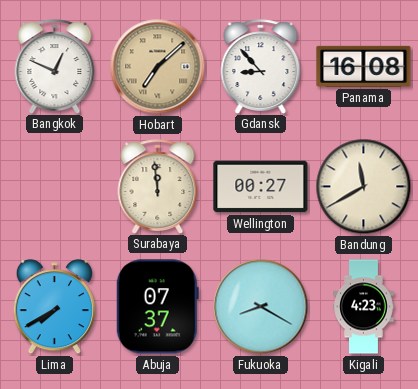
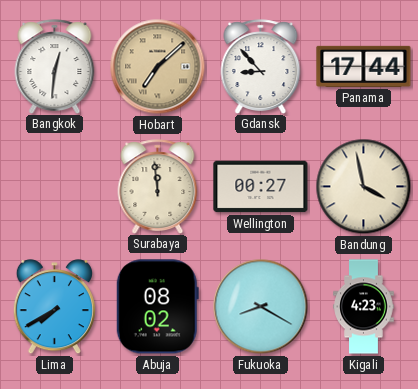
Bangkok: 12:49 -> 12:31 (55, 66)
Panama: 16:08 -> 17:44 (364, 66)
Bandung: 11:40 -> 3:58 (364, 187)
Abuja: 07:37 -> 08:02 (157, 307)
